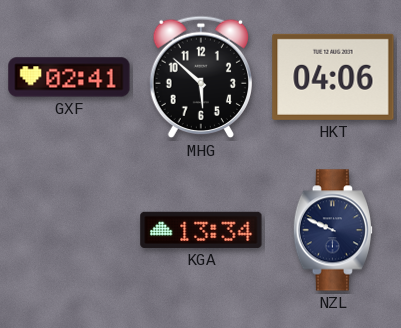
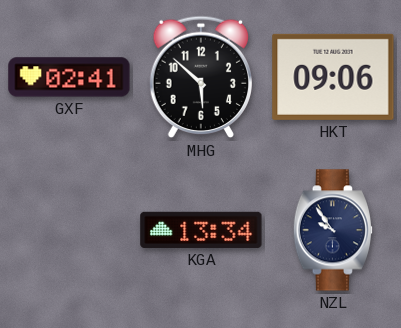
HKT: 04:06 -> 09:06 (333, 77)
NZL: 9:49 -> 9:54 (332, 230)
